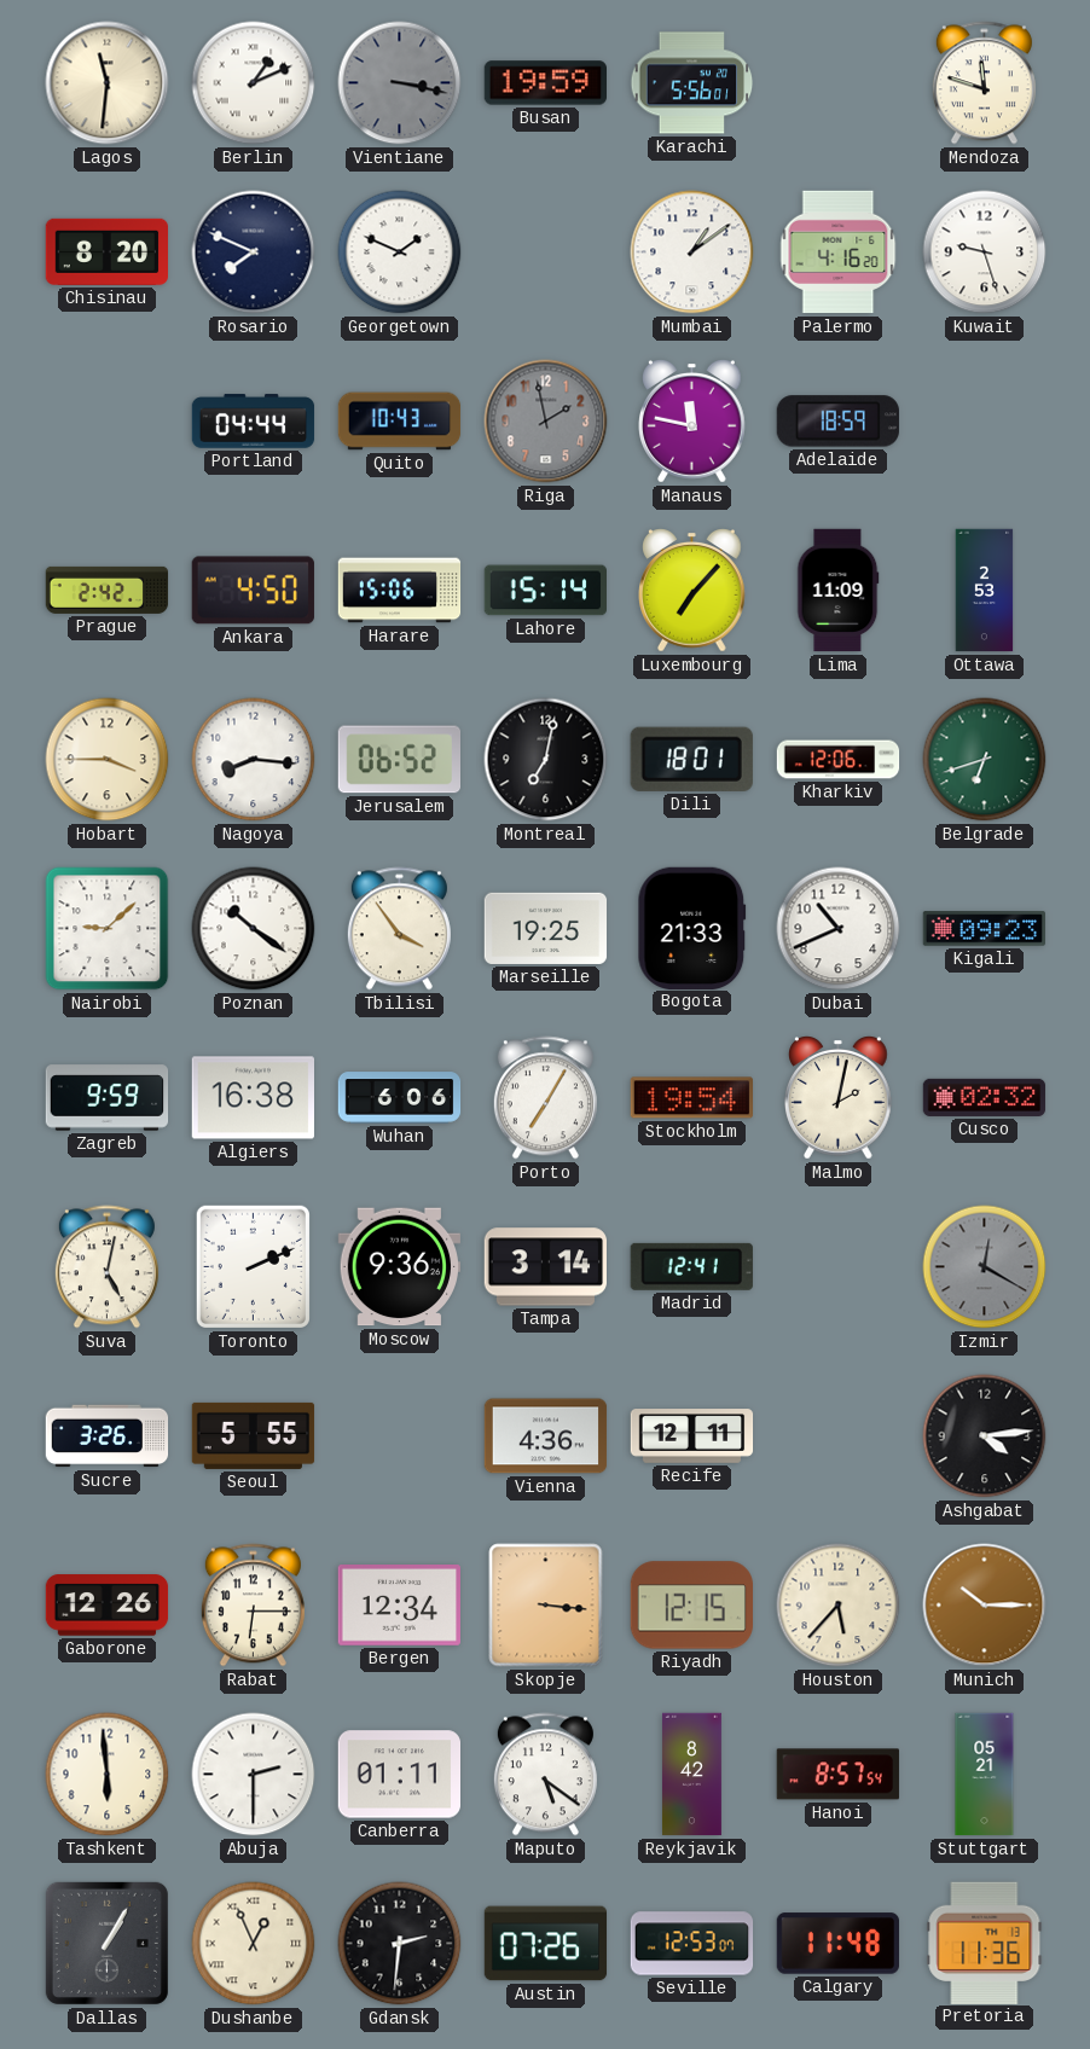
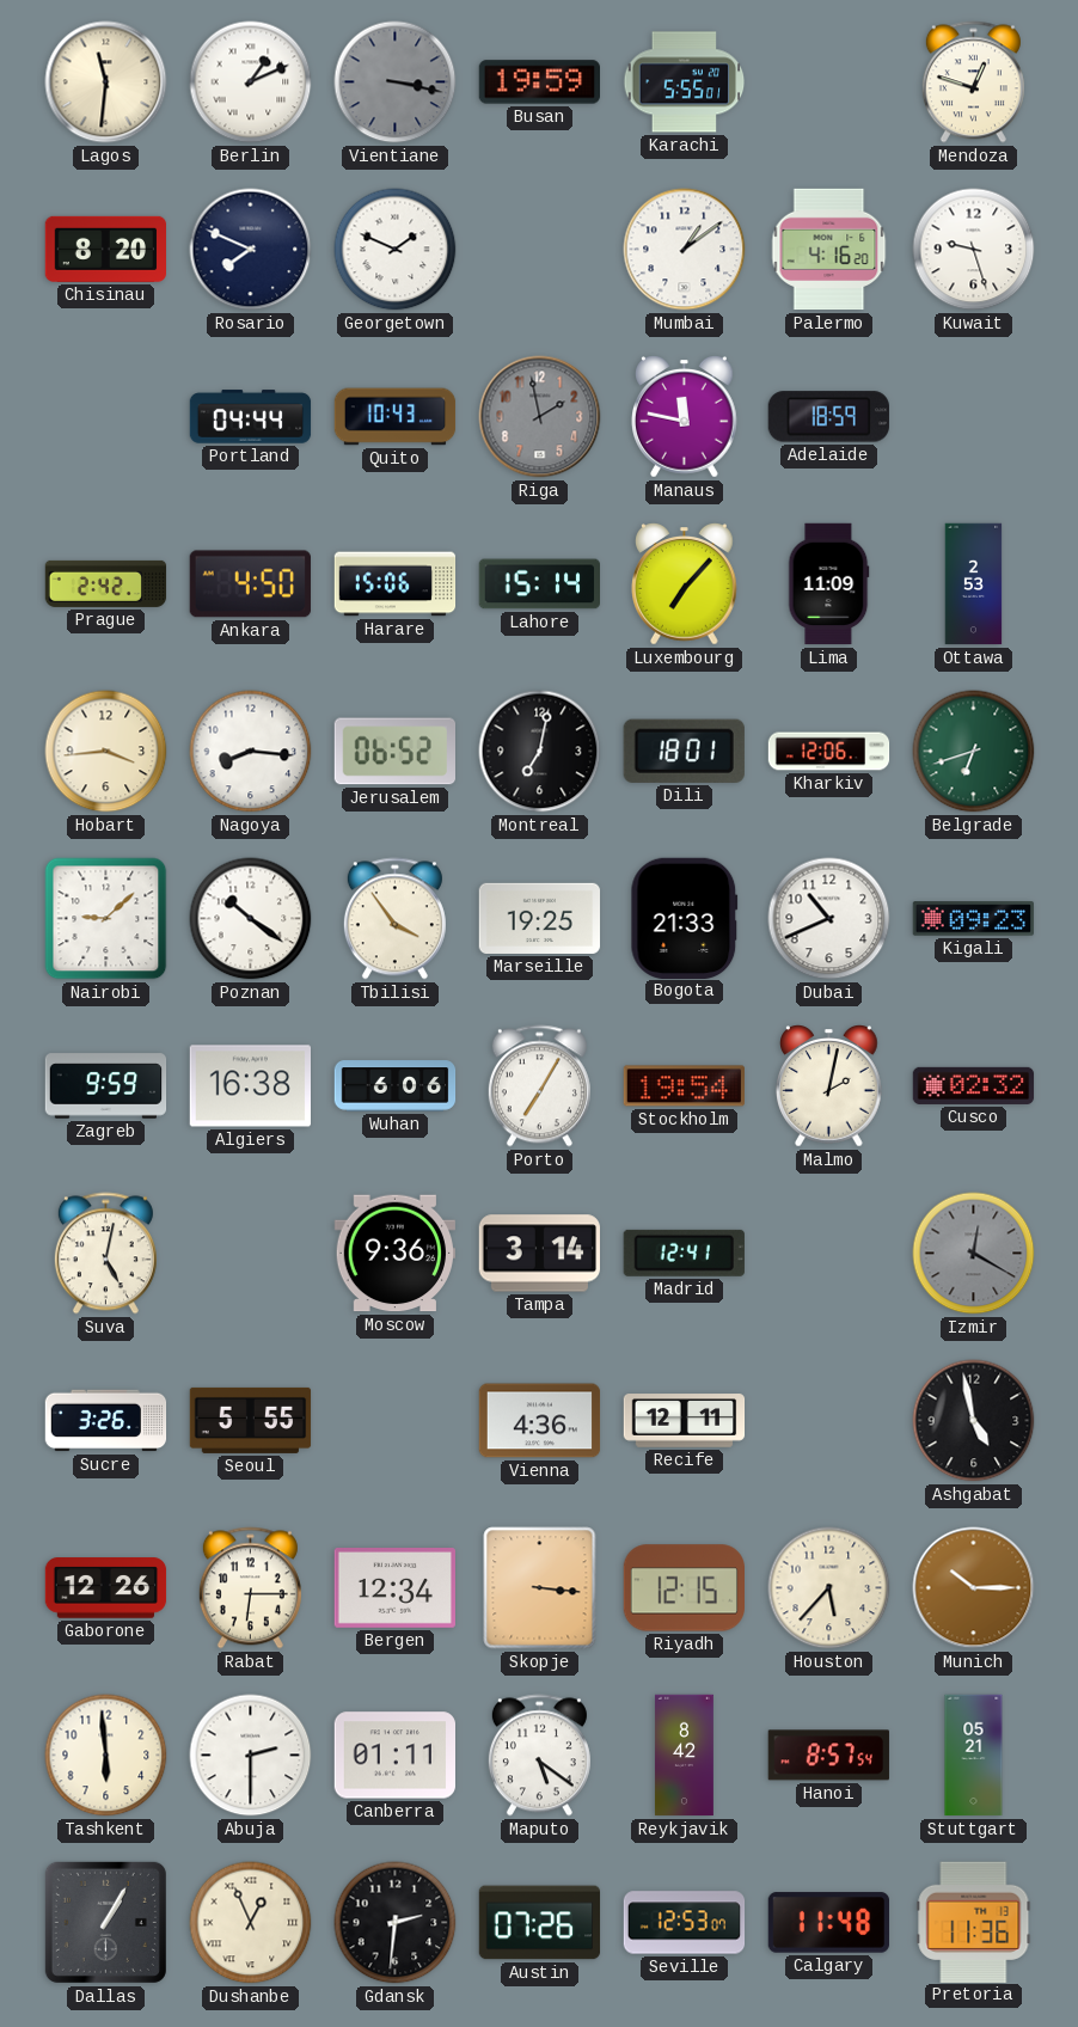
Karachi: 5:56 -> 5:55 (685, 82)
Mendoza: 11:48 -> 12:48 (973, 82)
Hobart: 3:45 -> 3:44 (106, 752)
Toronto: 2:11 -> none (253, 1266)
Ashgabat: 4:14 -> 4:58 (974, 1421)
